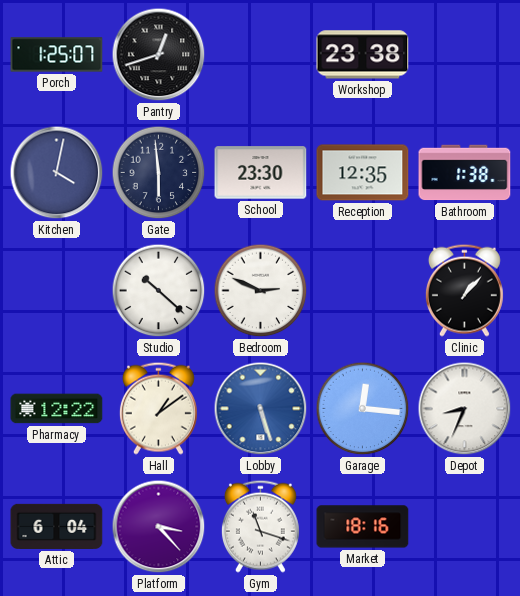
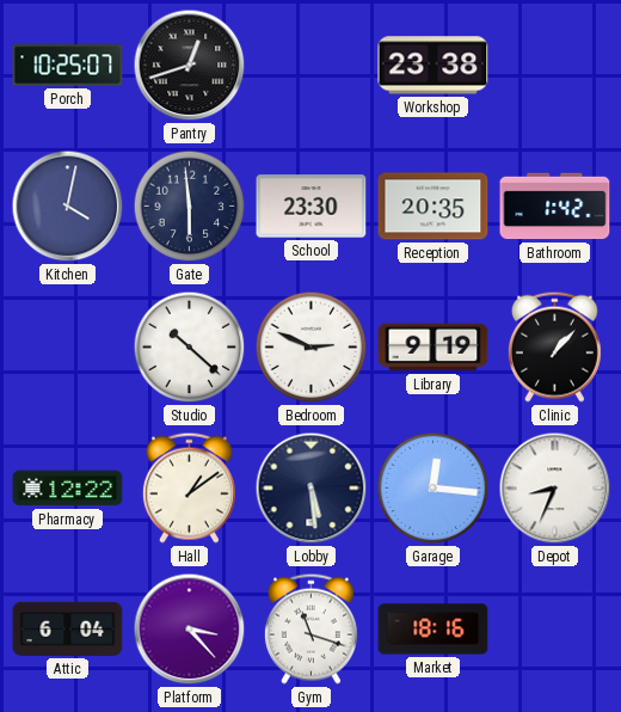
Porch: 1:25 -> 10:25 (68, 66)
Reception: 12:35 -> 20:35 (434, 207)
Bathroom: 1:38 -> 1:42 (555, 207)
Library: none -> 9:19 (434, 348)
Lobby: 5:27 -> 5:29 (312, 489)
Lobby dial: blue -> navy (312, 489)
